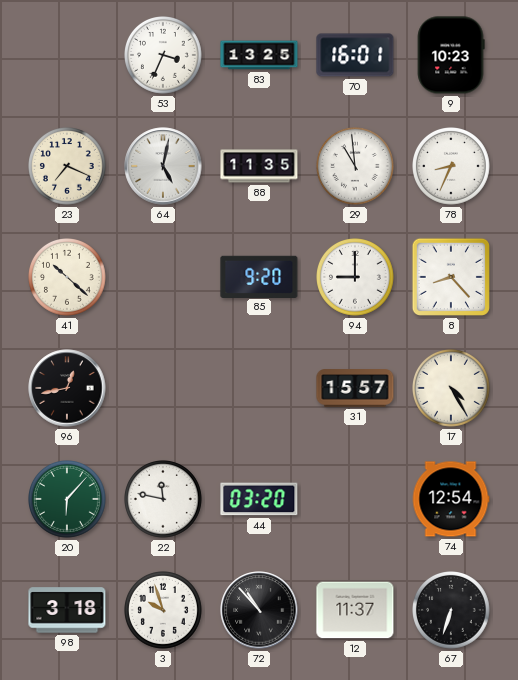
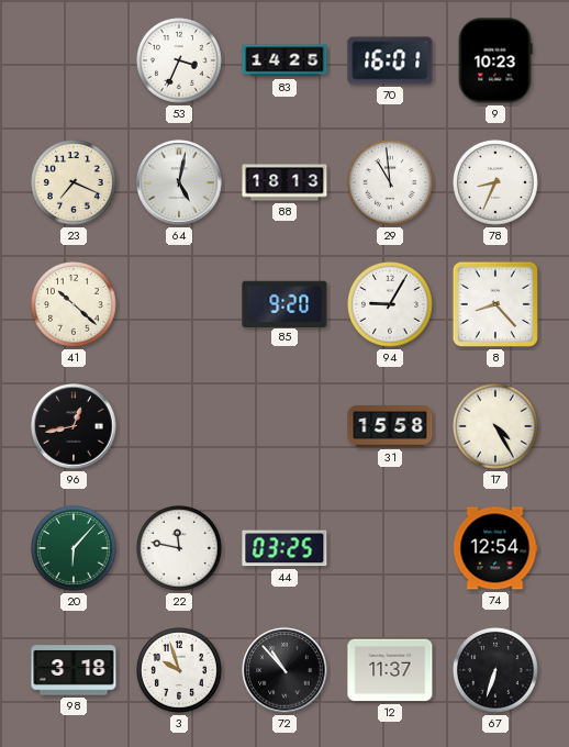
83: 13:25 -> 14:25 (284, 60)
88: 11:35 -> 18:13 (284, 182)
94: 9:00 -> 9:05 (391, 305)
31: 15:57 -> 15:58 (390, 426)
44: 03:20 -> 03:25 (284, 548)
